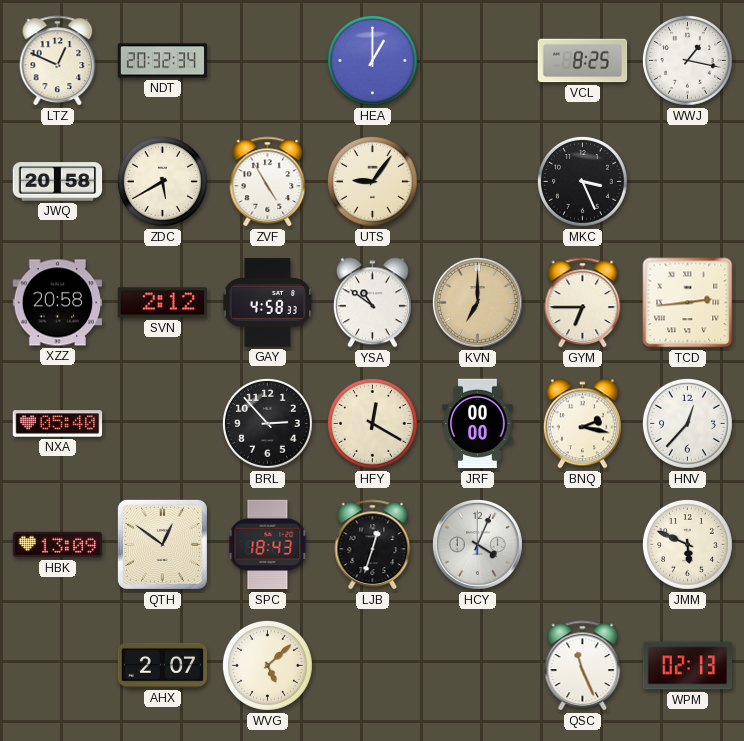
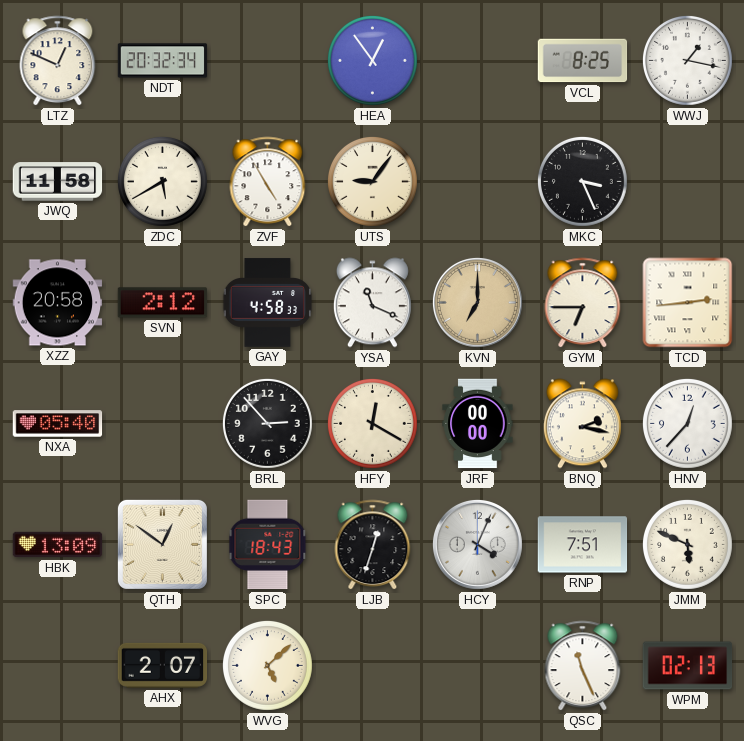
HEA: 1:00 -> 12:54 (372, 60)
JWQ: 20:58 -> 11:58 (58, 182)
YSA: 10:51 -> 11:19 (372, 303)
RNP: none -> 7:51 (583, 545)
